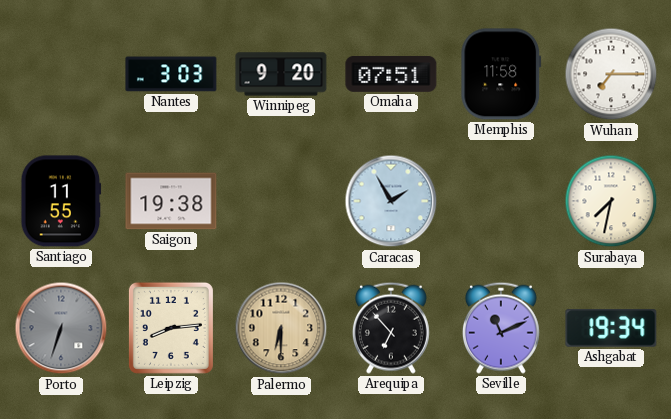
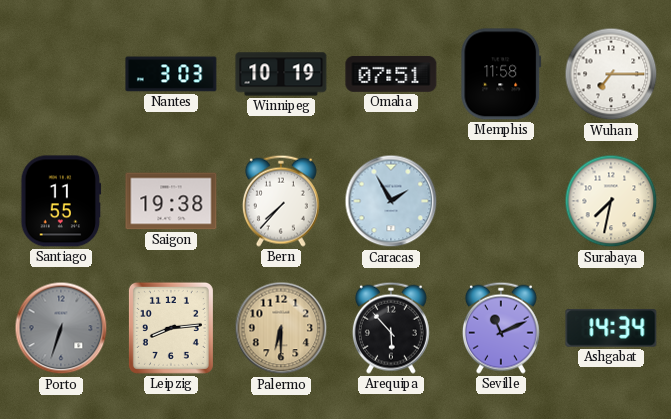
Winnipeg: 9:20 -> 10:19 (281, 74)
Bern: none -> 7:37 (281, 201)
Arequipa: 6:53 -> 5:53 (391, 328)
Ashgabat: 19:34 -> 14:34 (611, 328)
